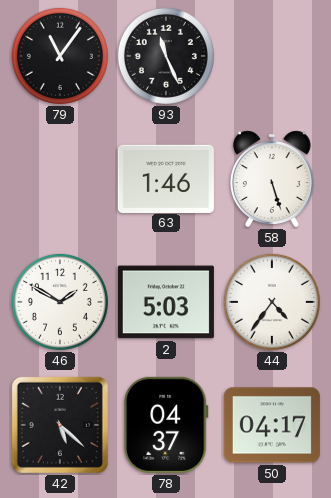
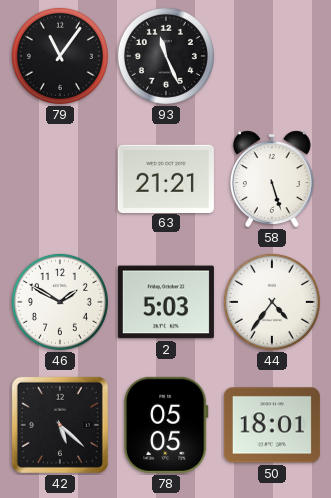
63: 1:46 -> 21:21 (166, 178)
78: 04:37 -> 05:05 (166, 425)
50: 04:17 -> 18:01 (272, 425)
